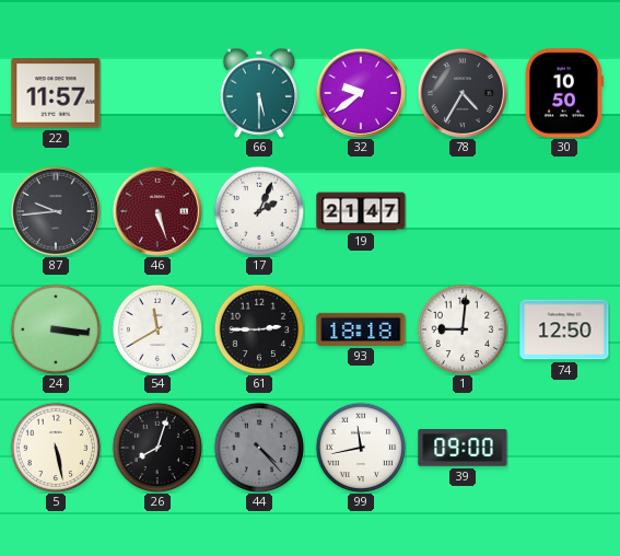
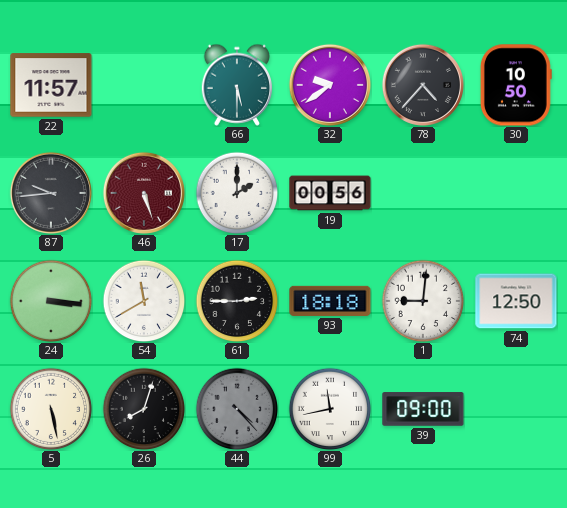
78: 4:35 -> 4:37 (423, 85)
17: 2:04 -> 2:00 (237, 193)
19: 21:47 -> 00:56 (330, 193)
